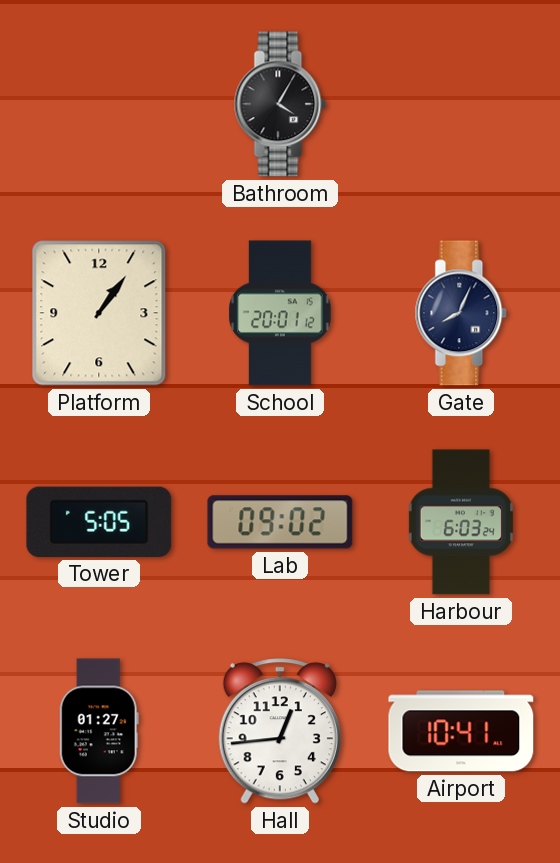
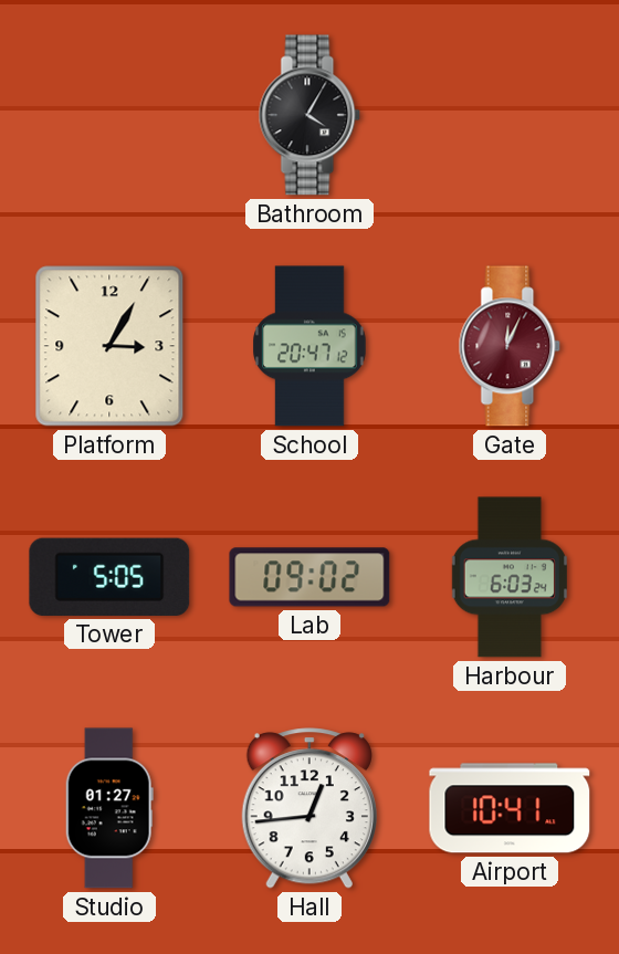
Platform: 1:06 -> 3:05 (109, 346)
School: 20:01 -> 20:47 (309, 346)
Gate: 8:04 -> 12:04 (510, 346)
Gate dial: navy -> burgundy (510, 346)
